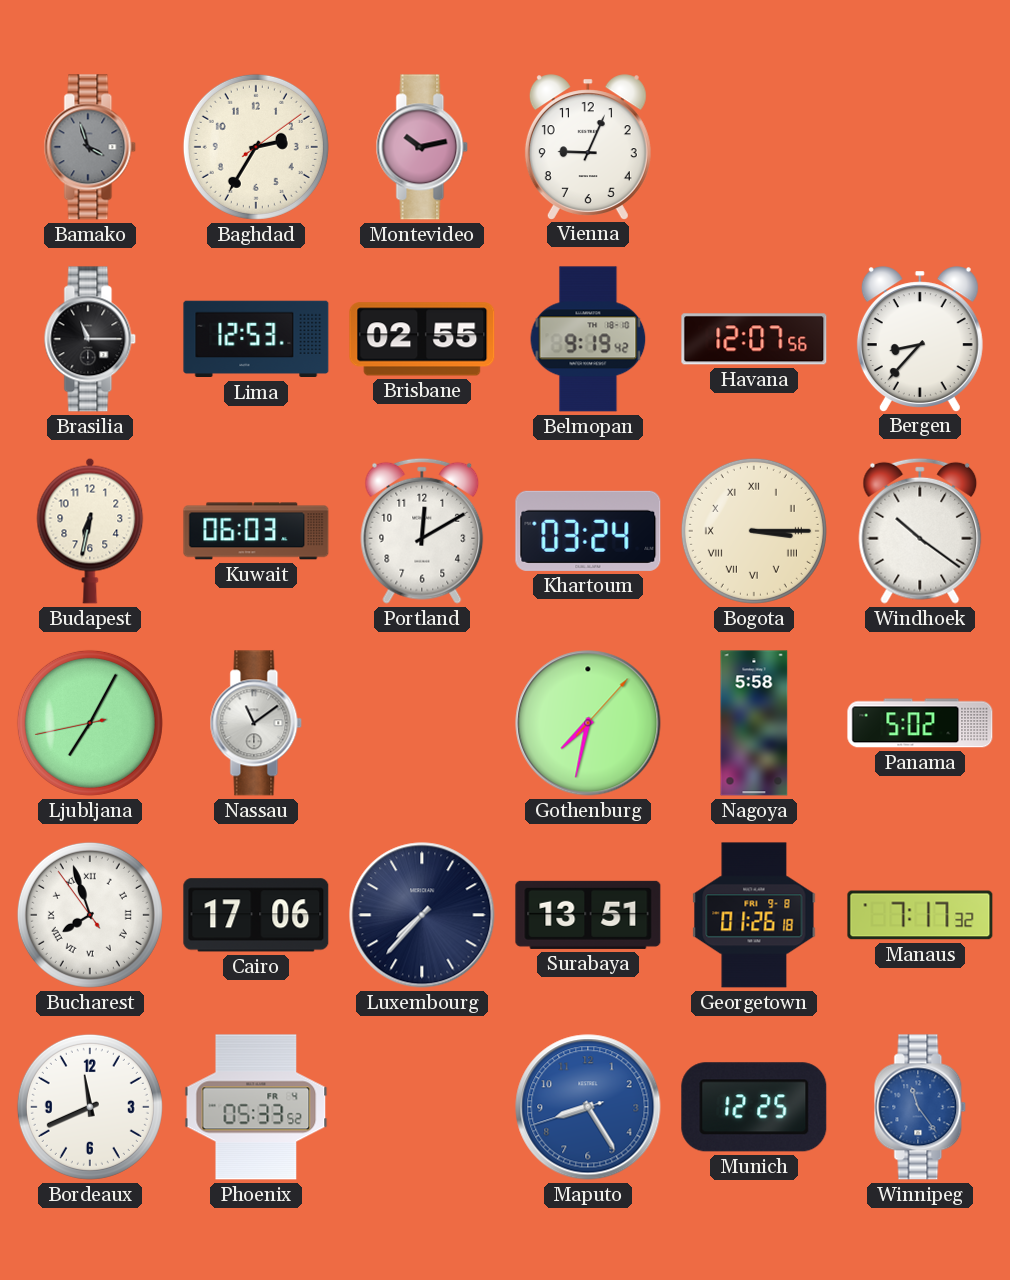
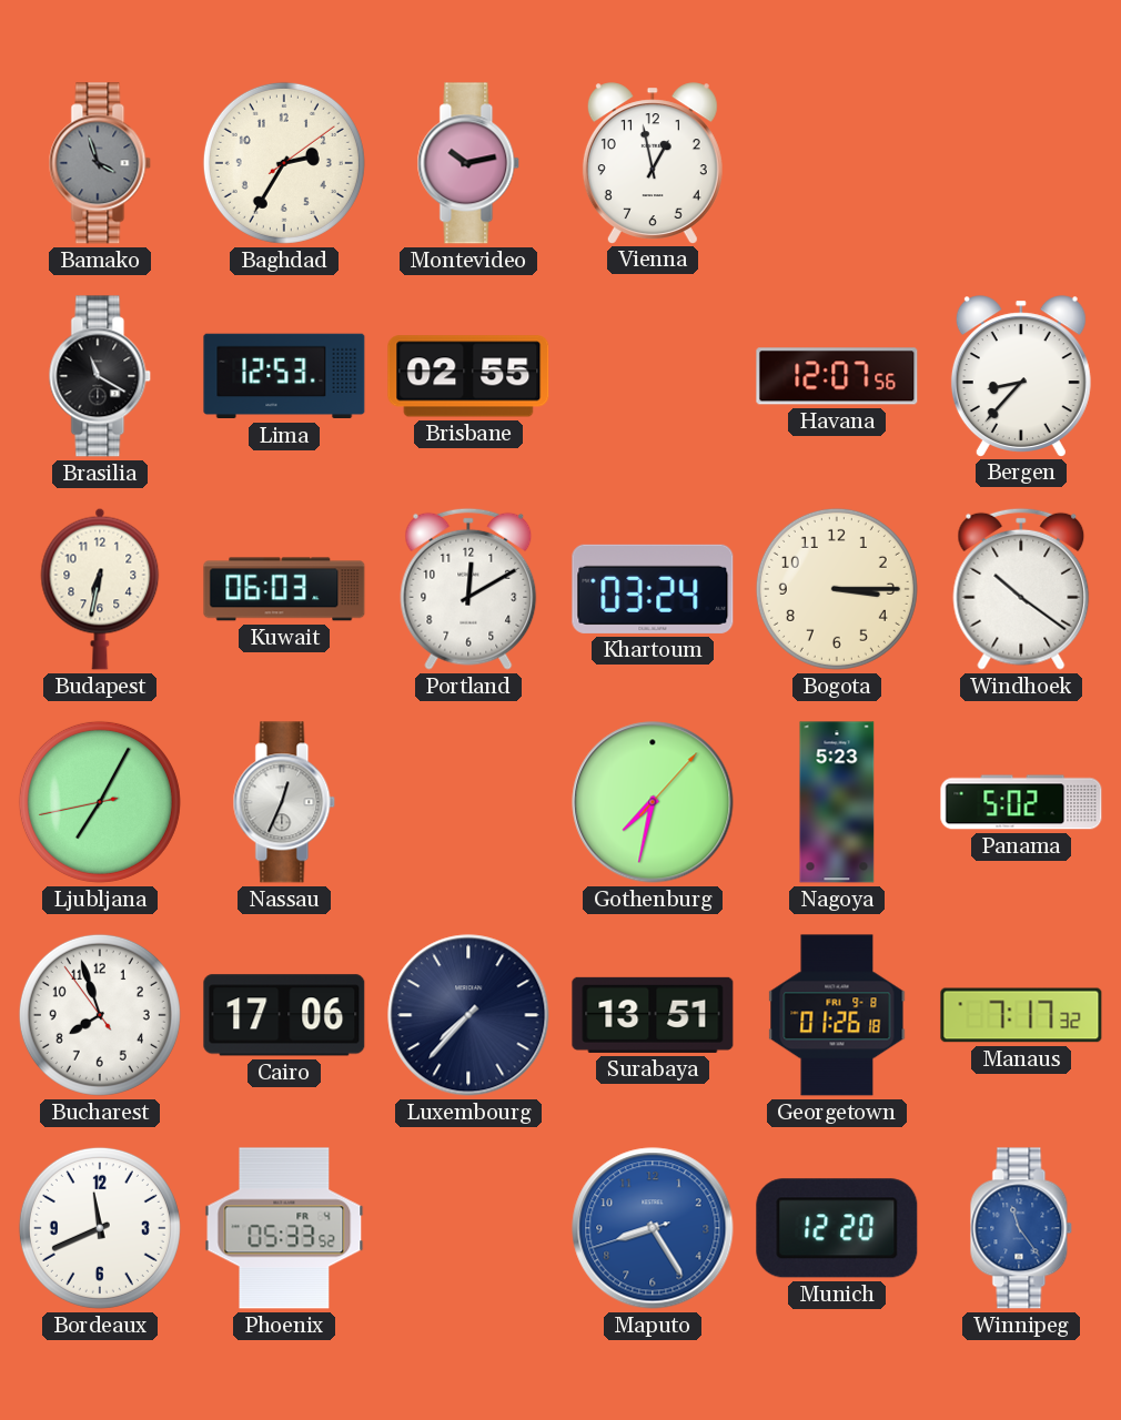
Vienna: 9:04 -> 12:58 (653, 163)
Brasilia: 11:15 -> 11:20 (100, 376)
Belmopan: 9:19 -> none (588, 339)
Bogota numerals: Roman -> Arabic (837, 589)
Nassau: 11:09 -> 12:34 (284, 802)
Nagoya: 5:58 -> 5:23 (837, 802)
Bucharest numerals: Roman -> Arabic (100, 1015)
Munich: 12:25 -> 12:20 (837, 1228)
